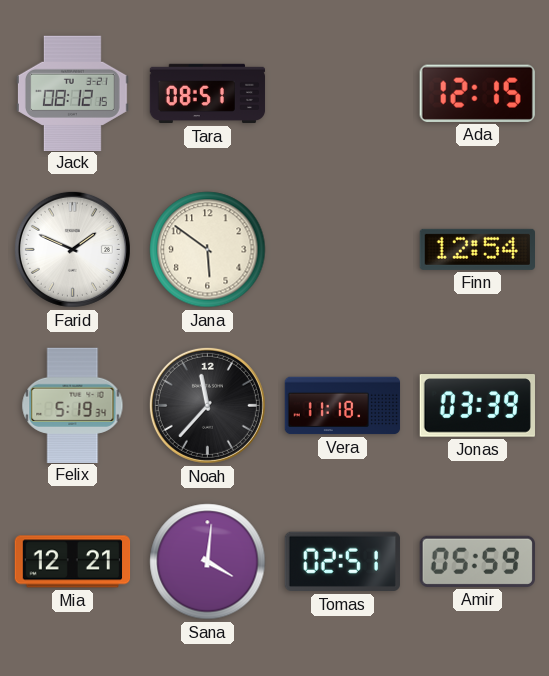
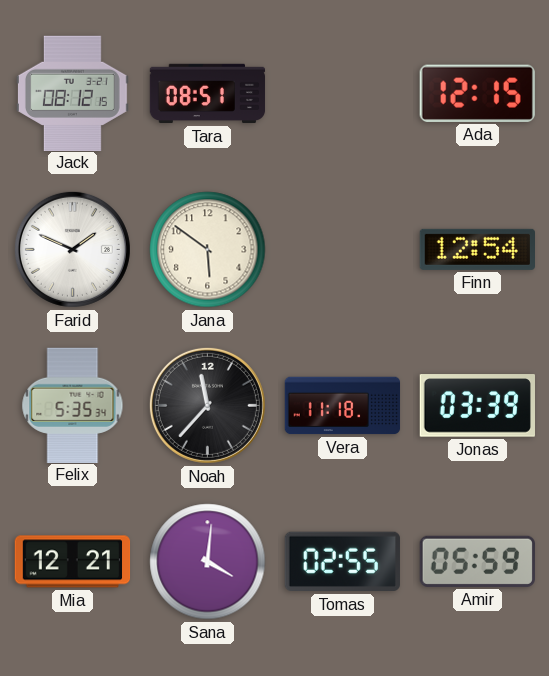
Felix: 5:19 -> 5:35 (73, 405)
Tomas: 02:51 -> 02:55 (342, 562)
